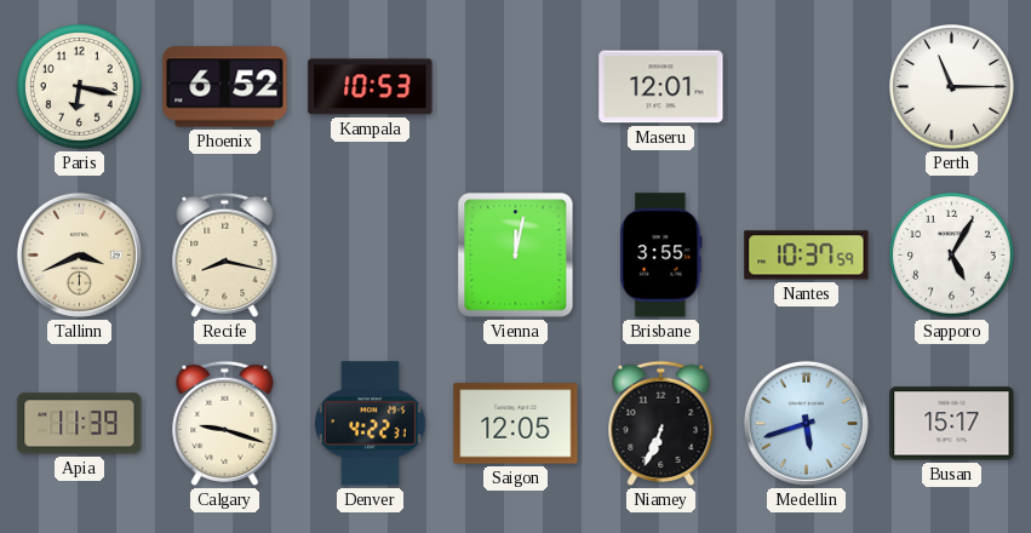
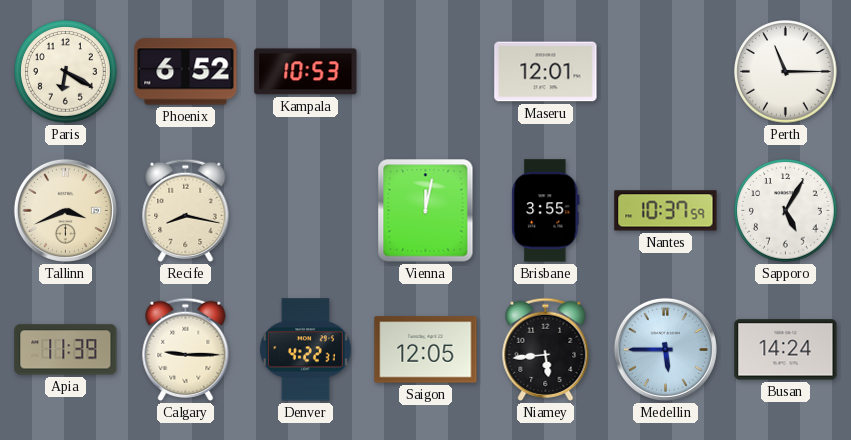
Paris: 6:17 -> 6:20 (66, 72)
Calgary: 9:18 -> 9:15 (186, 349)
Niamey: 6:34 -> 5:44 (546, 349)
Medellin: 5:42 -> 5:45 (665, 349)
Busan: 15:17 -> 14:24 (786, 350)
